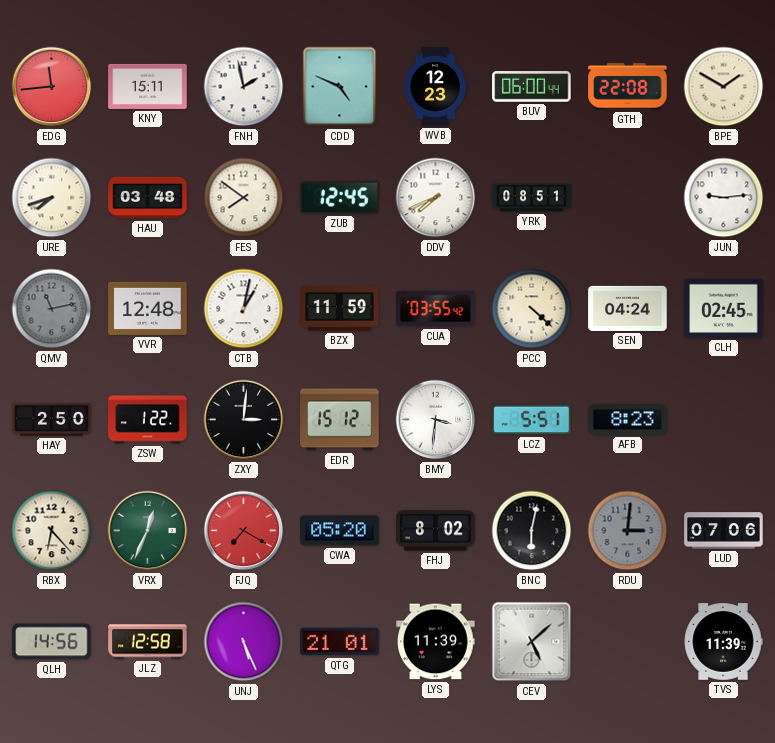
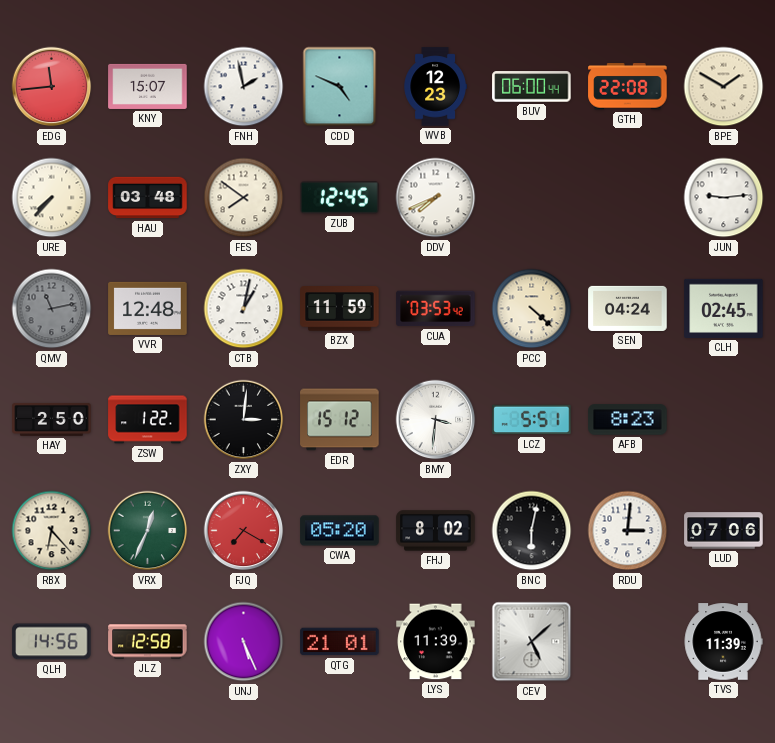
KNY: 15:11 -> 15:07 (148, 86)
URE: 7:42 -> 7:37 (52, 198)
YRK: 08:51 -> none (532, 198)
CUA: 03:55 -> 03:53 (436, 309)
RDU dial: grey -> white (628, 531)
